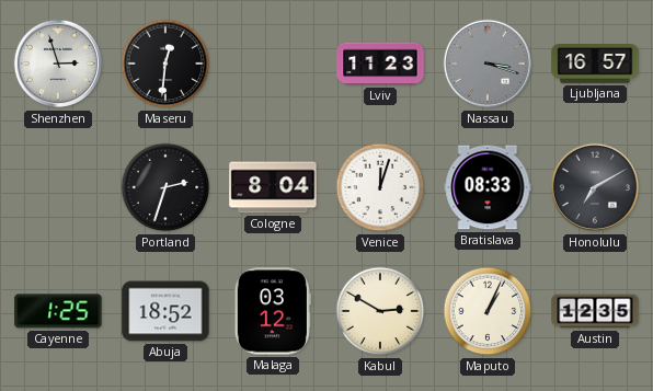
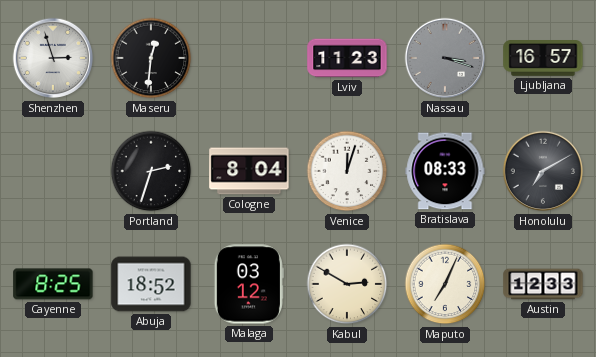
Cayenne: 1:25 -> 8:25 (53, 284)
Maputo: 1:04 -> 7:04 (445, 284)
Austin: 12:35 -> 12:33 (543, 284)
